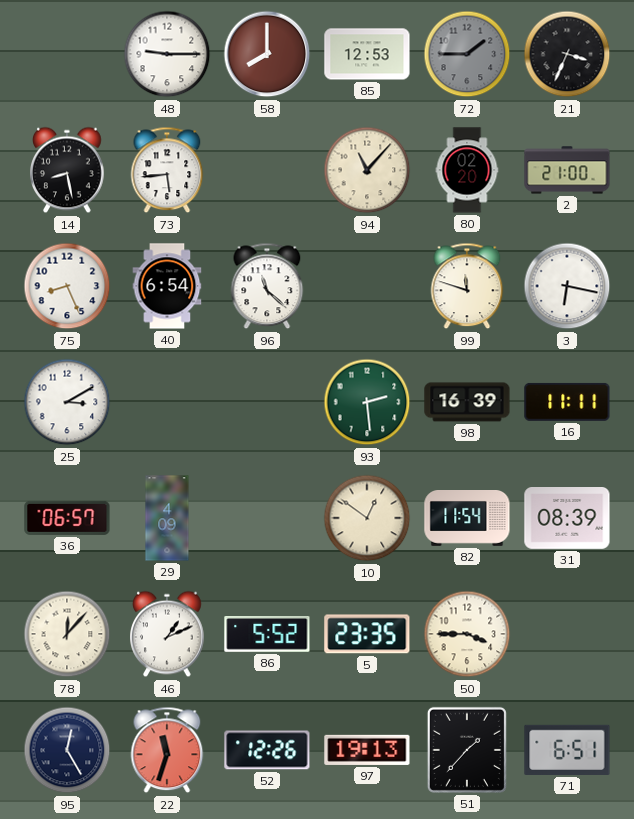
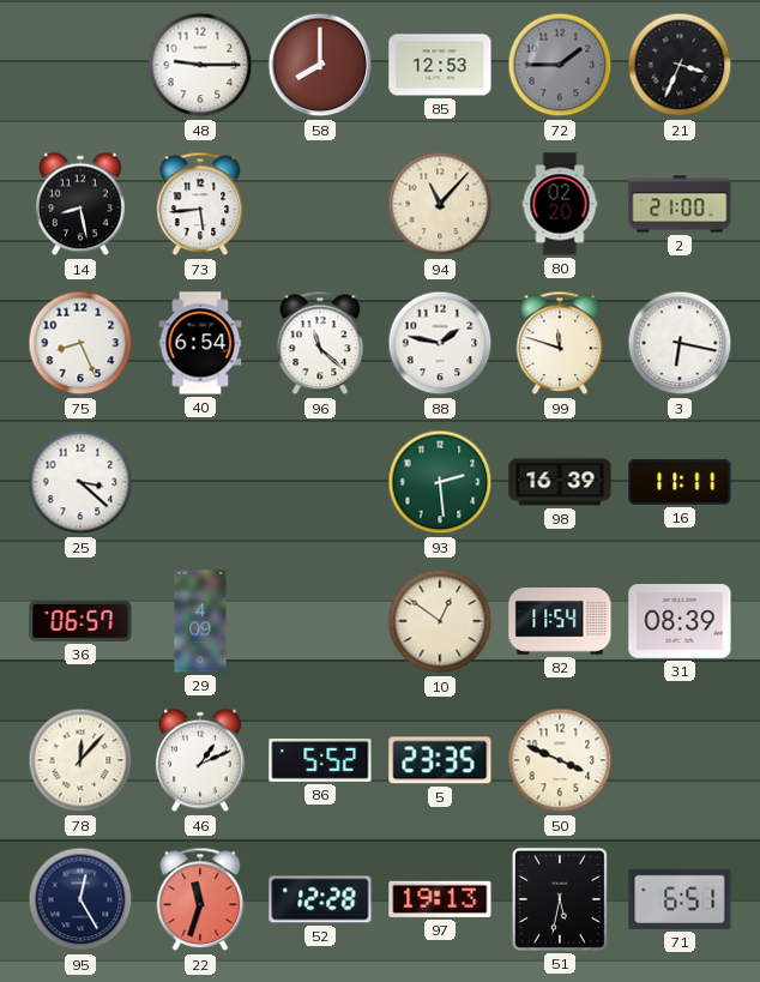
88: none -> 1:47 (440, 343)
25: 3:10 -> 3:22 (80, 482)
50: 3:45 -> 3:49 (560, 760)
52: 12:26 -> 12:28 (320, 899)
51: 1:37 -> 5:32 (560, 899)
